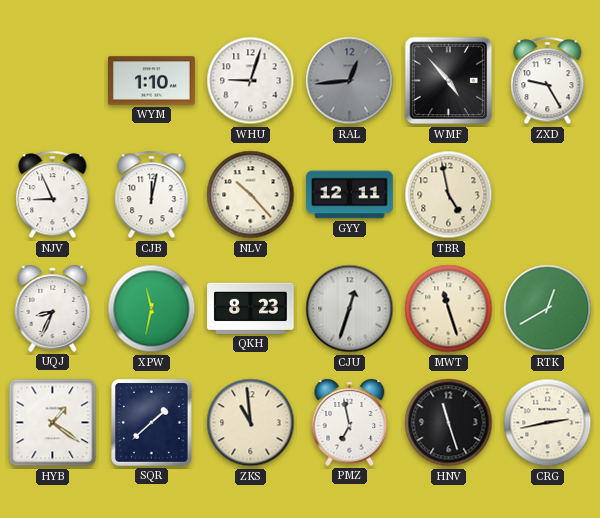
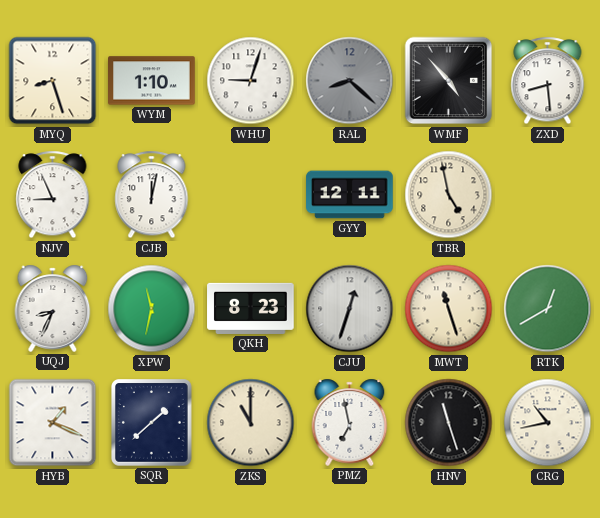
MYQ: none -> 8:27 (53, 81)
RAL: 12:44 -> 8:22 (350, 81)
ZXD: 9:25 -> 8:29 (548, 81)
NLV: 10:23 -> none (251, 195)
HYB: 1:21 -> 1:19 (53, 423)
ZKS: 10:59 -> 11:00 (251, 423)
CRG: 2:43 -> 10:43 (548, 423)
